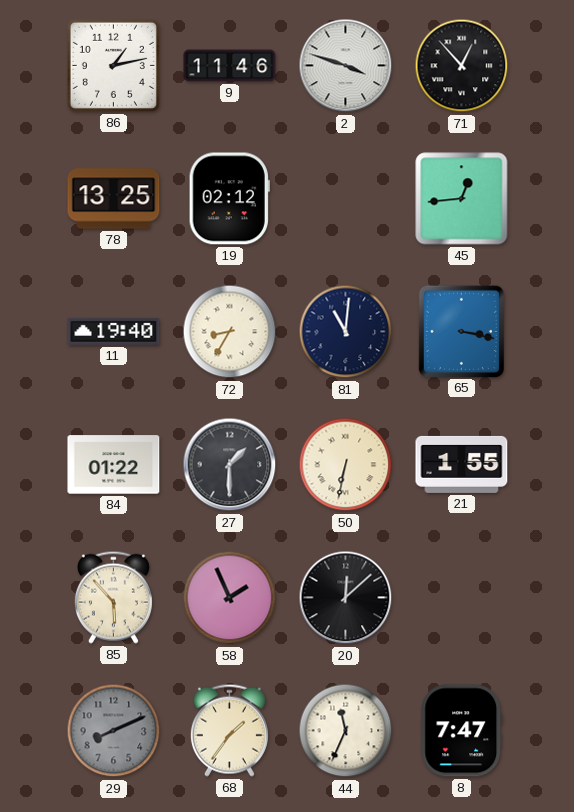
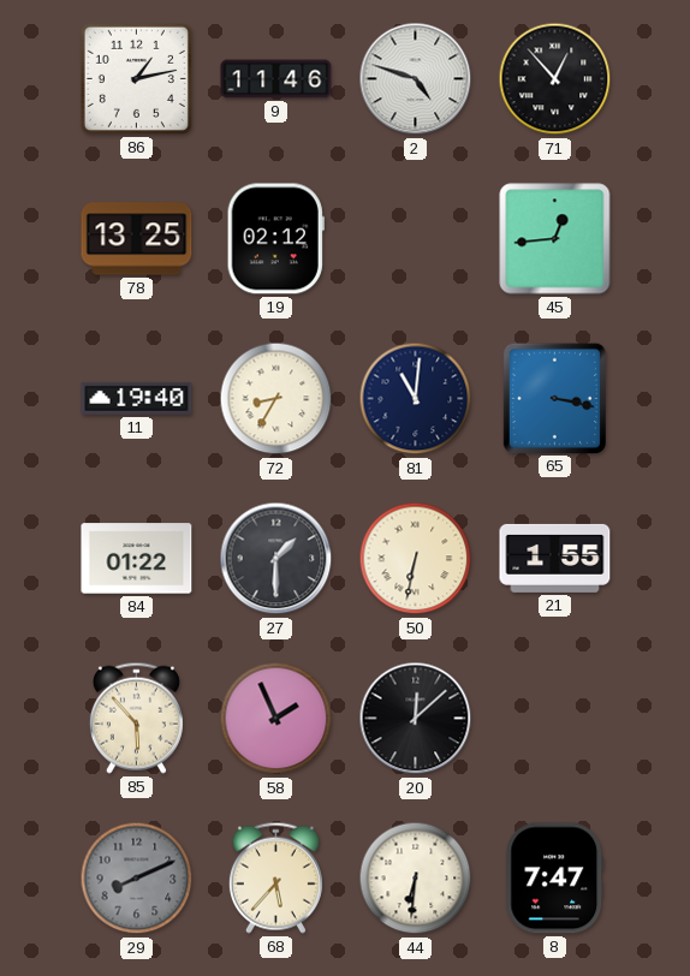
2: 3:48 -> 4:48 (416, 79)
68: 1:36 -> 5:37 (275, 877)
44: 11:34 -> 6:31 (416, 879)
